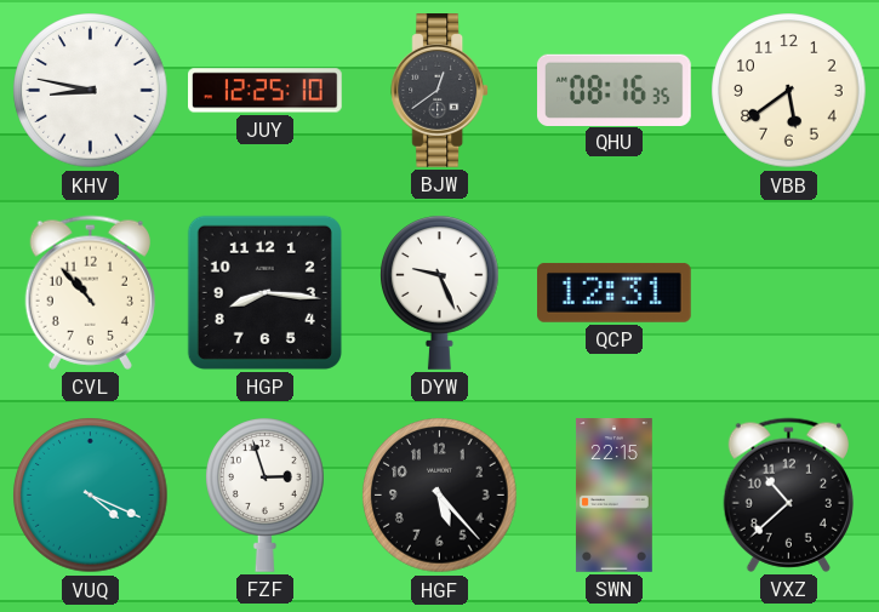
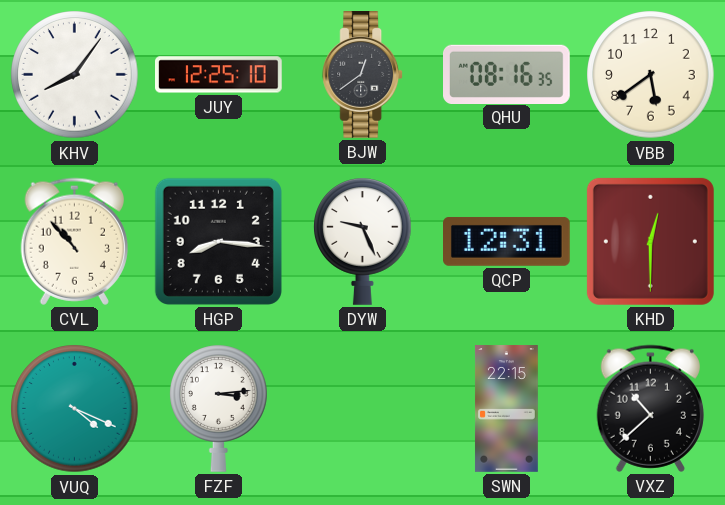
KHV: 8:47 -> 8:06 (75, 75)
KHD: none -> 12:30 (650, 241)
FZF: 2:57 -> 3:14 (219, 408)
HGF: 5:23 -> none (440, 496)
